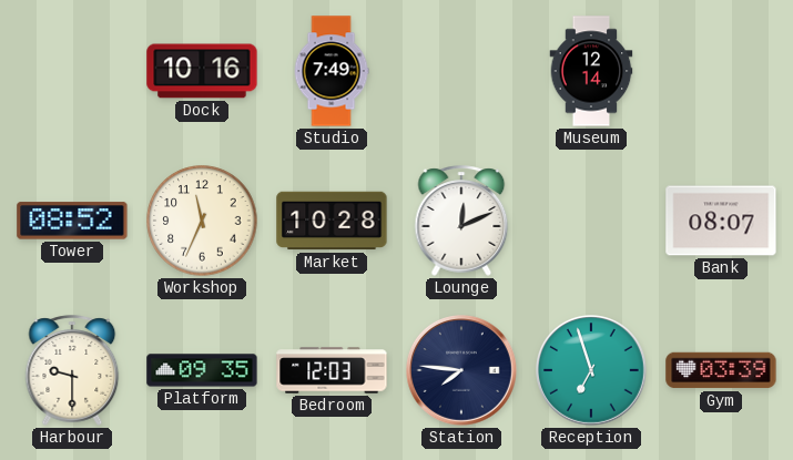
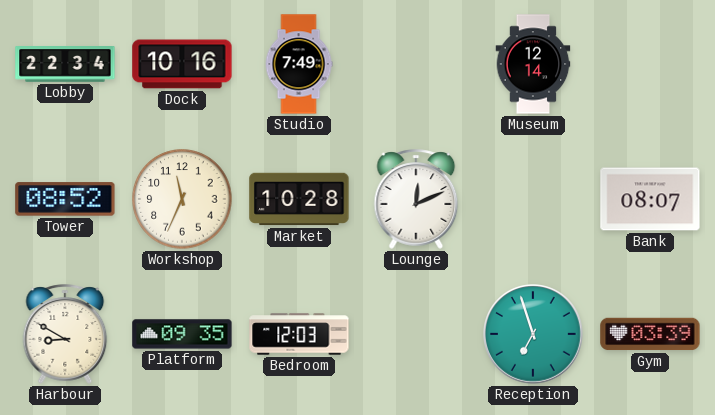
Lobby: none -> 22:34 (65, 64)
Harbour: 9:30 -> 8:50 (65, 334)
Station: 7:46 -> none (462, 371)
